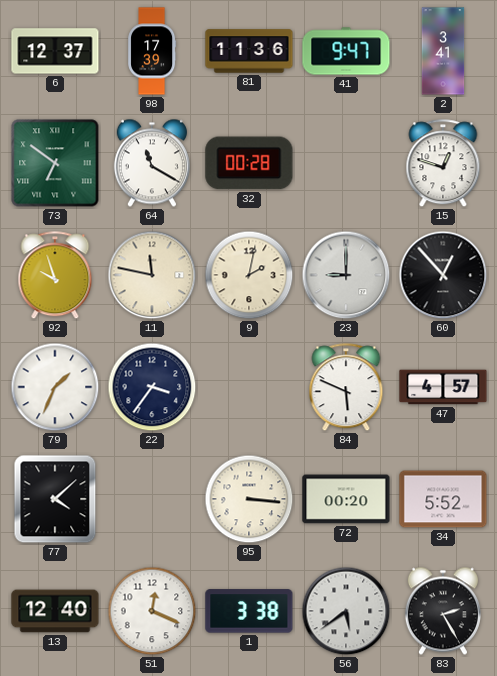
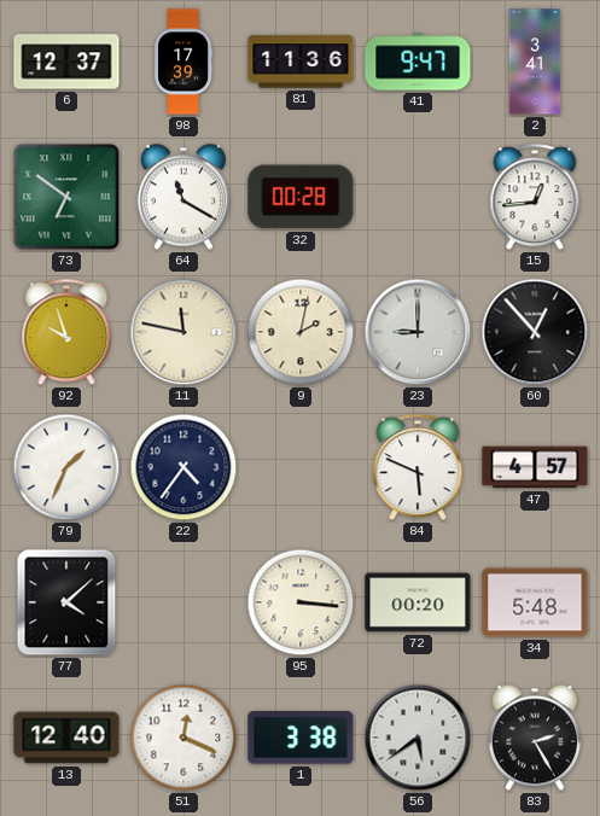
15: 12:48 -> 12:44 (535, 198)
22: 3:36 -> 4:36 (184, 467)
34: 5:52 -> 5:48 (535, 602)
